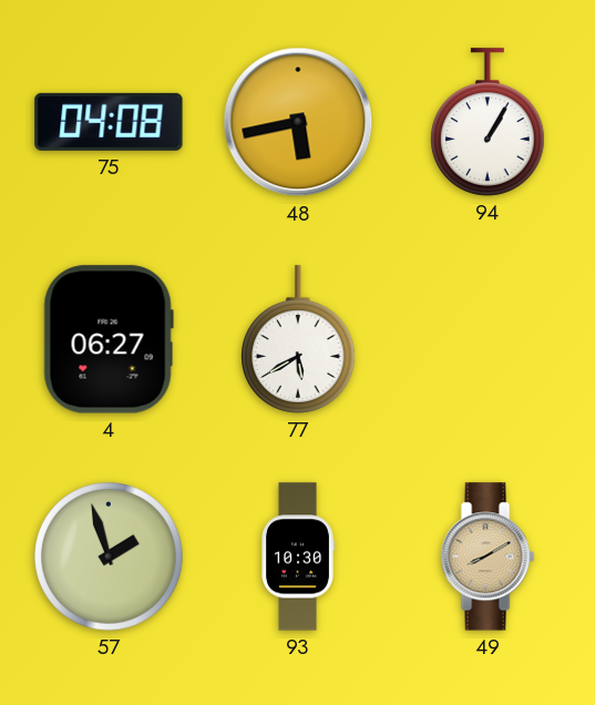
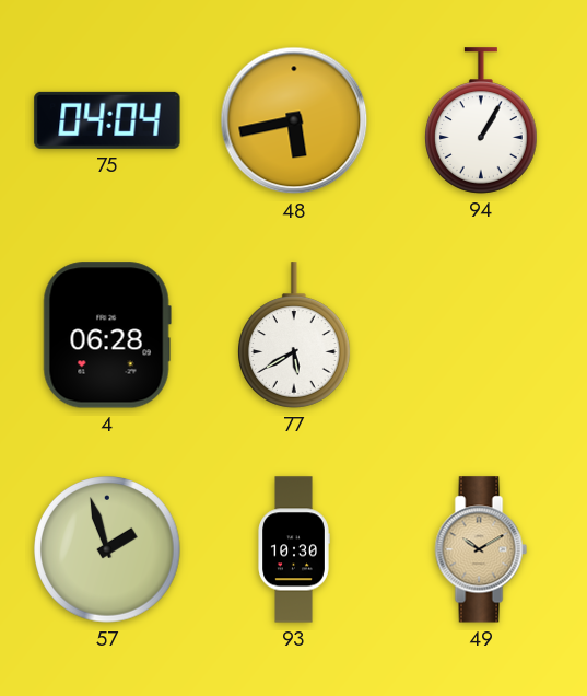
75: 04:08 -> 04:04 (107, 120)
4: 06:27 -> 06:28 (107, 335)
49: 8:10 -> 10:10 (481, 549)
